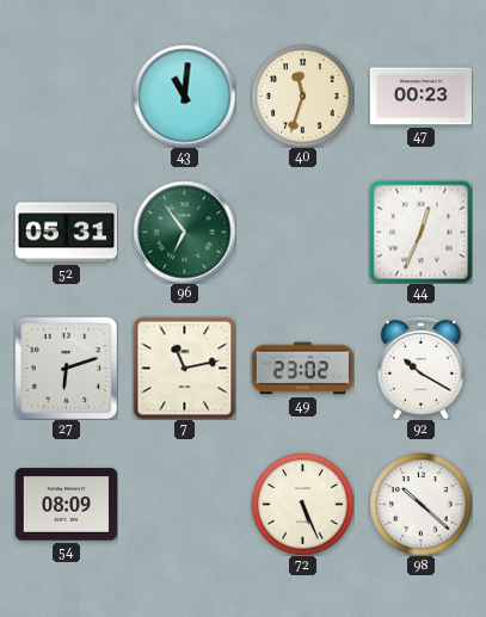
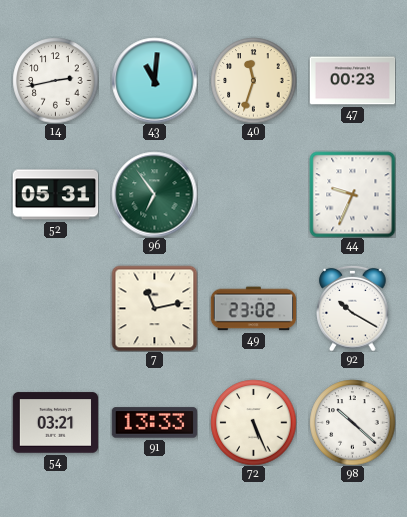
14: none -> 2:43 (55, 80)
44: 12:34 -> 9:34 (352, 194)
27: 6:12 -> none (66, 368)
54: 08:09 -> 03:21 (55, 423)
91: none -> 13:33 (154, 423)
